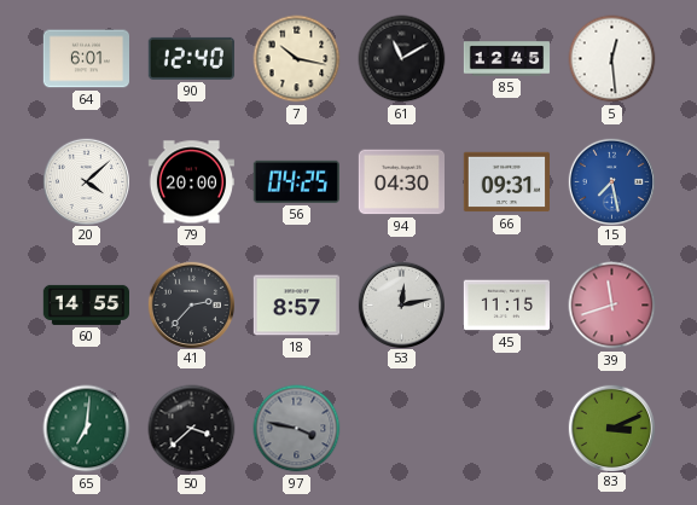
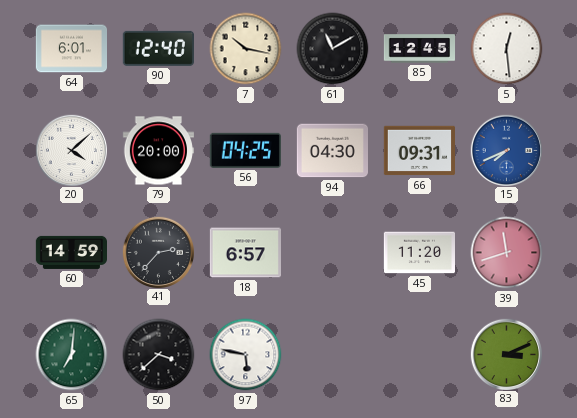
15: 7:28 -> 7:41 (506, 150)
60: 14:55 -> 14:59 (71, 252)
18: 8:57 -> 6:57 (245, 253)
53: 12:13 -> none (401, 304)
45: 11:15 -> 11:20 (419, 253)
97: 3:47 -> 5:47 (246, 355)
97 dial: grey -> white (246, 355)
